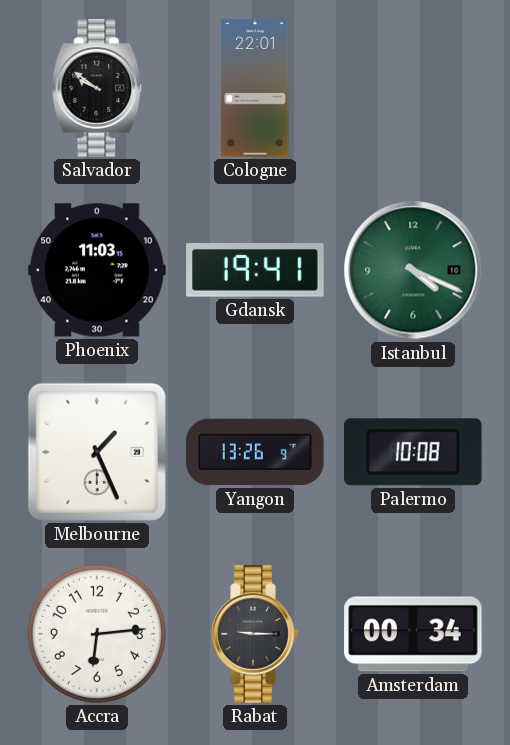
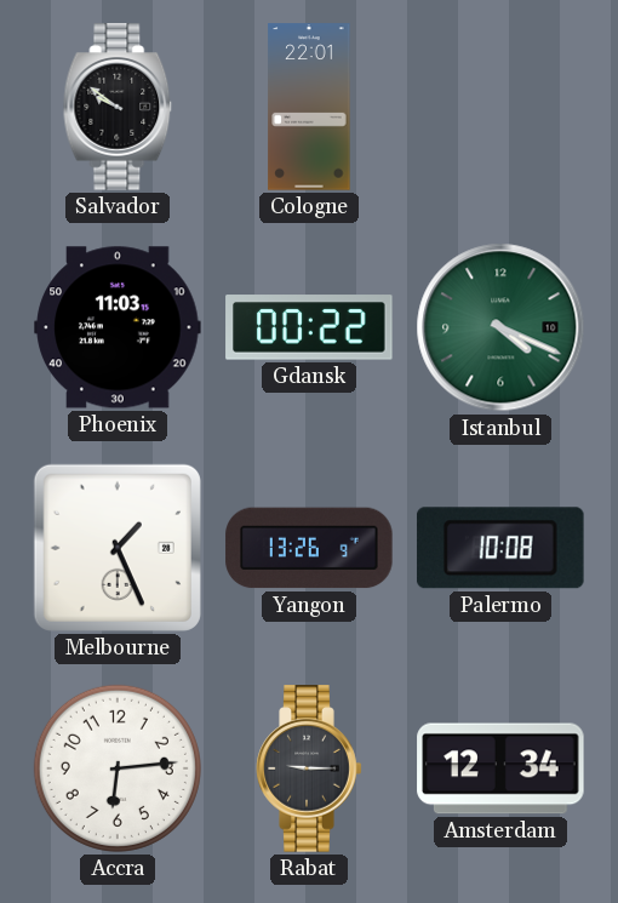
Gdansk: 19:41 -> 00:22 (309, 327)
Amsterdam: 00:34 -> 12:34 (500, 768)
